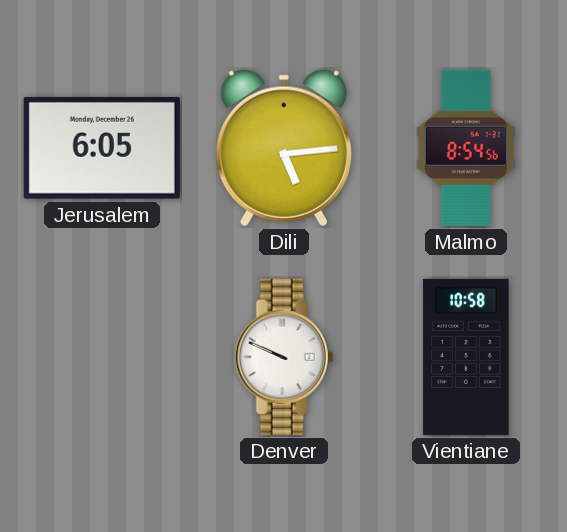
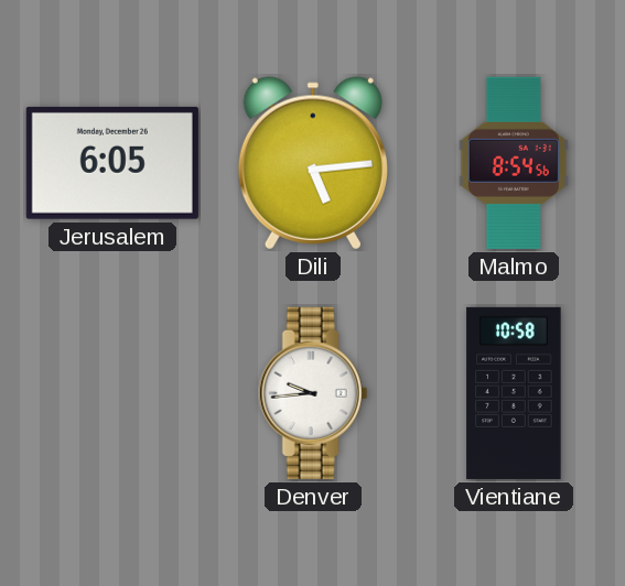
Denver: 9:49 -> 9:44 (313, 393)
